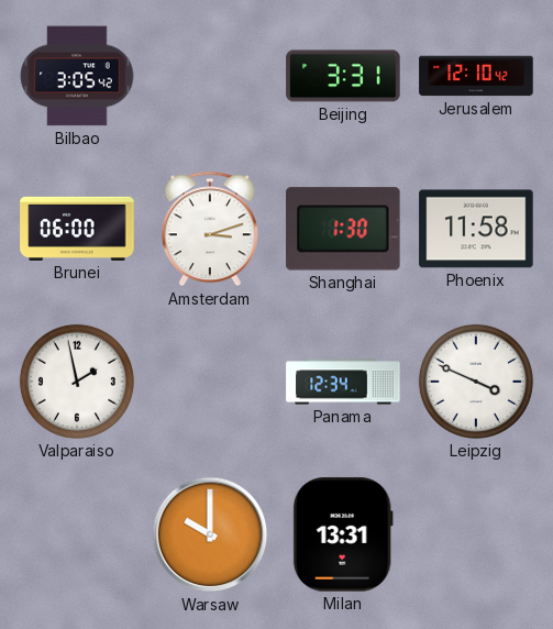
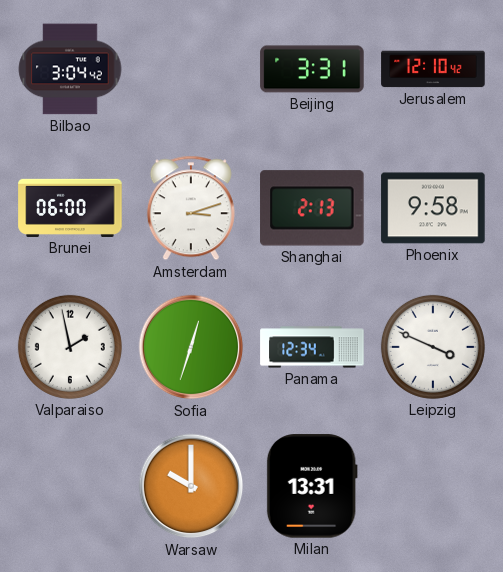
Bilbao: 3:05 -> 3:04 (70, 69)
Shanghai: 1:30 -> 2:13 (312, 208)
Phoenix: 11:58 -> 9:58 (433, 208)
Sofia: none -> 12:33 (191, 347)
